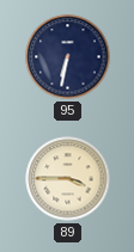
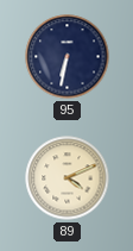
89: 3:45 -> 4:11 (68, 178)
